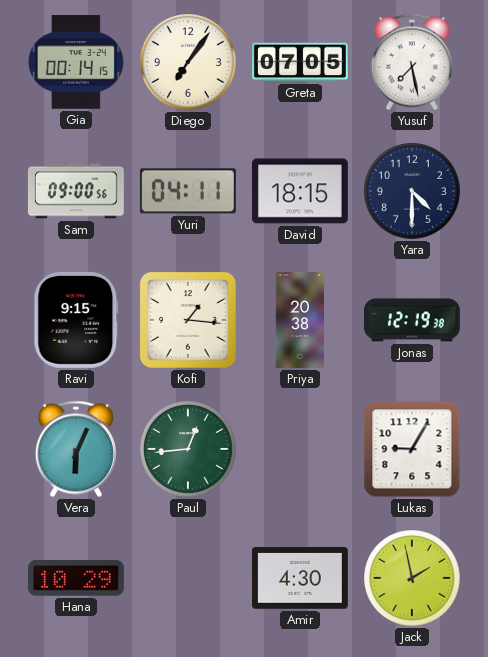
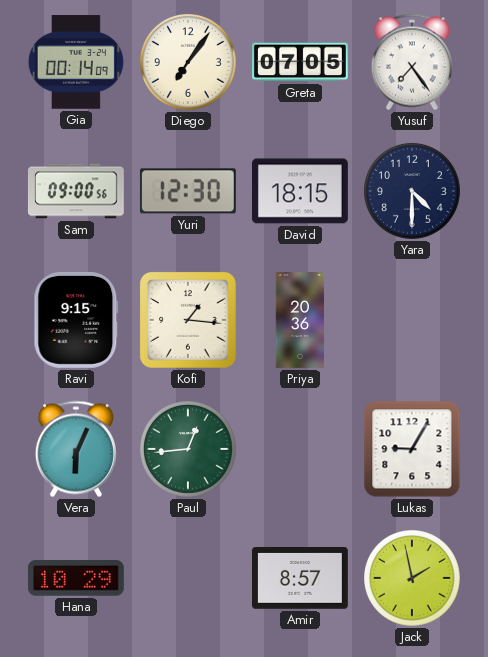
Gia: 00:14:15 -> 00:14:09 (76, 62)
Yusuf: 7:28 -> 7:24 (412, 62)
Yuri: 04:11 -> 12:30 (188, 191)
Priya: 20:38 -> 20:36 (300, 321)
Jonas: 12:19 -> none (412, 320)
Amir: 4:30 -> 8:57 (300, 579)
